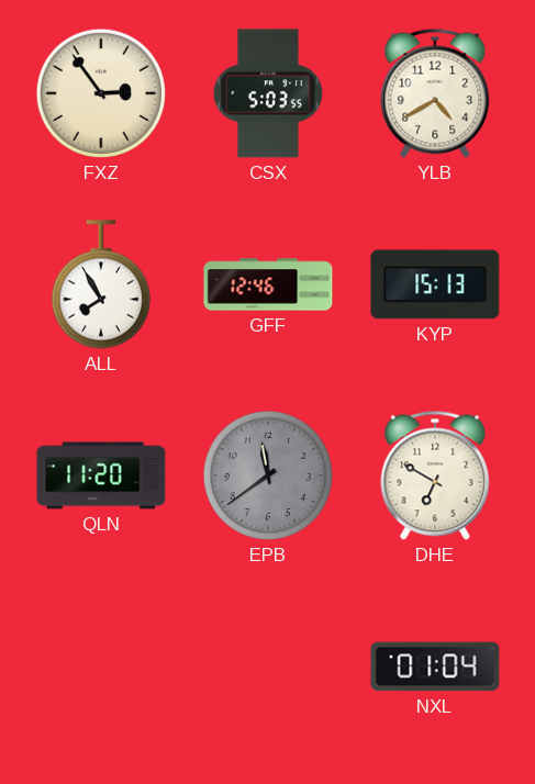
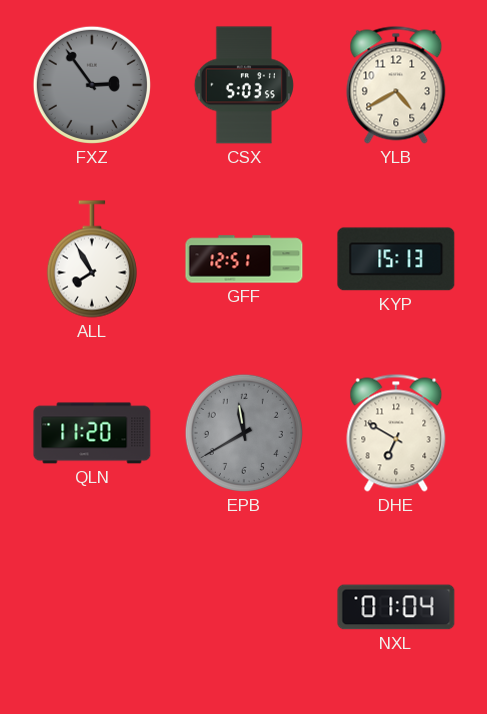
FXZ dial: cream -> grey (92, 85)
GFF: 12:46 -> 12:51 (244, 259)
EPB: 11:39 -> 11:40 (244, 433)
